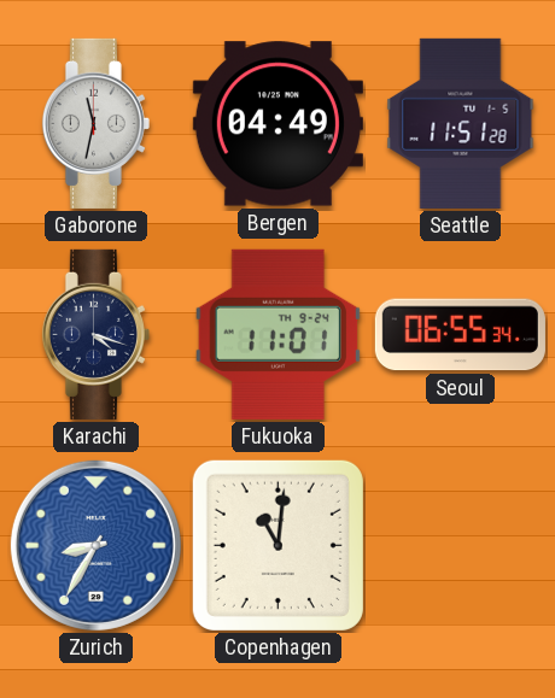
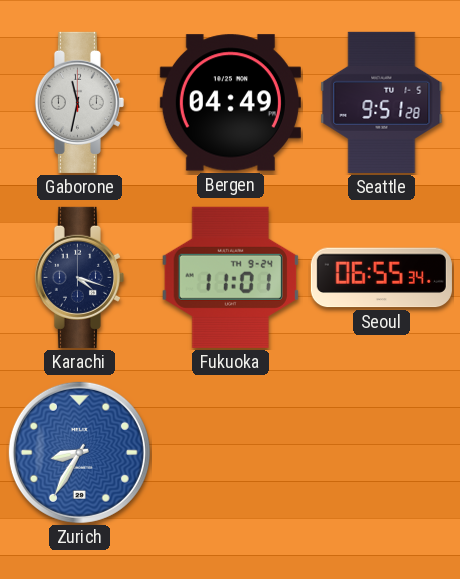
Seattle: 11:51 -> 9:51 (382, 102)
Copenhagen: 11:01 -> none (277, 545)
